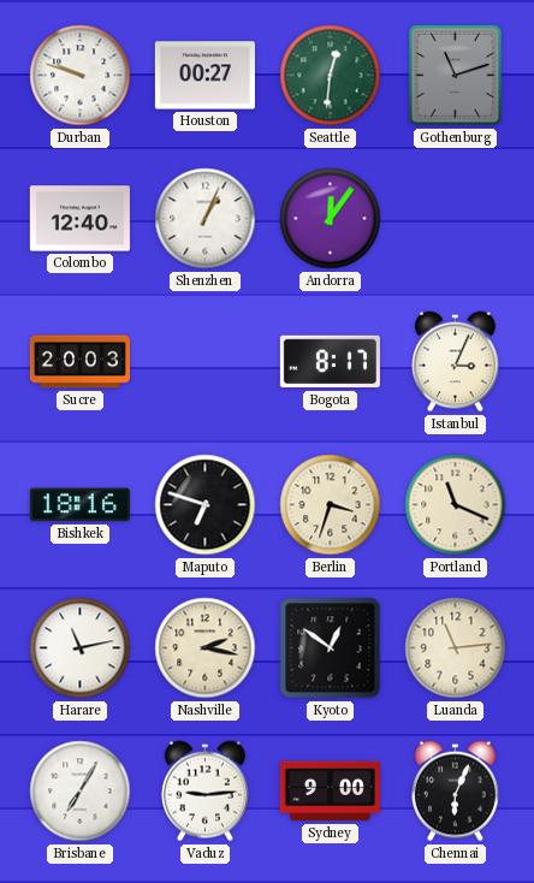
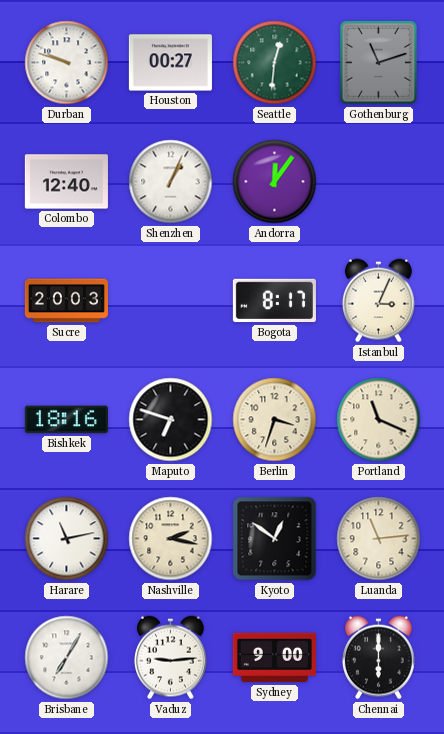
Chennai: 6:04 -> 6:00 (378, 658)
